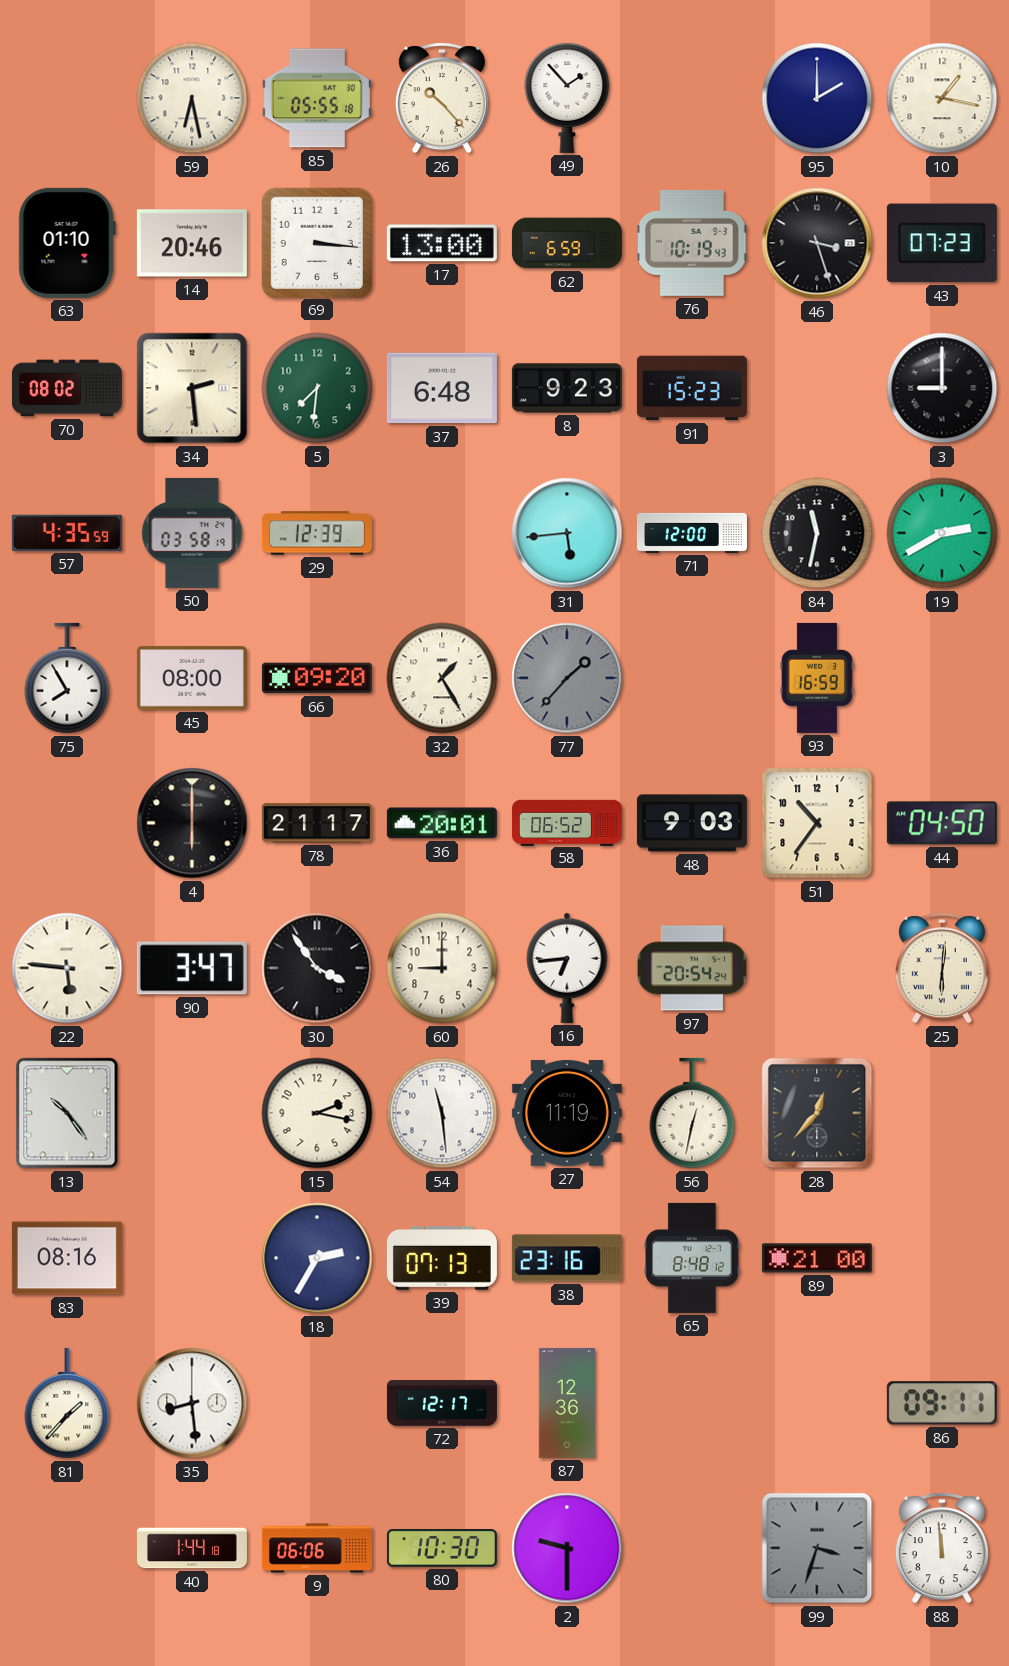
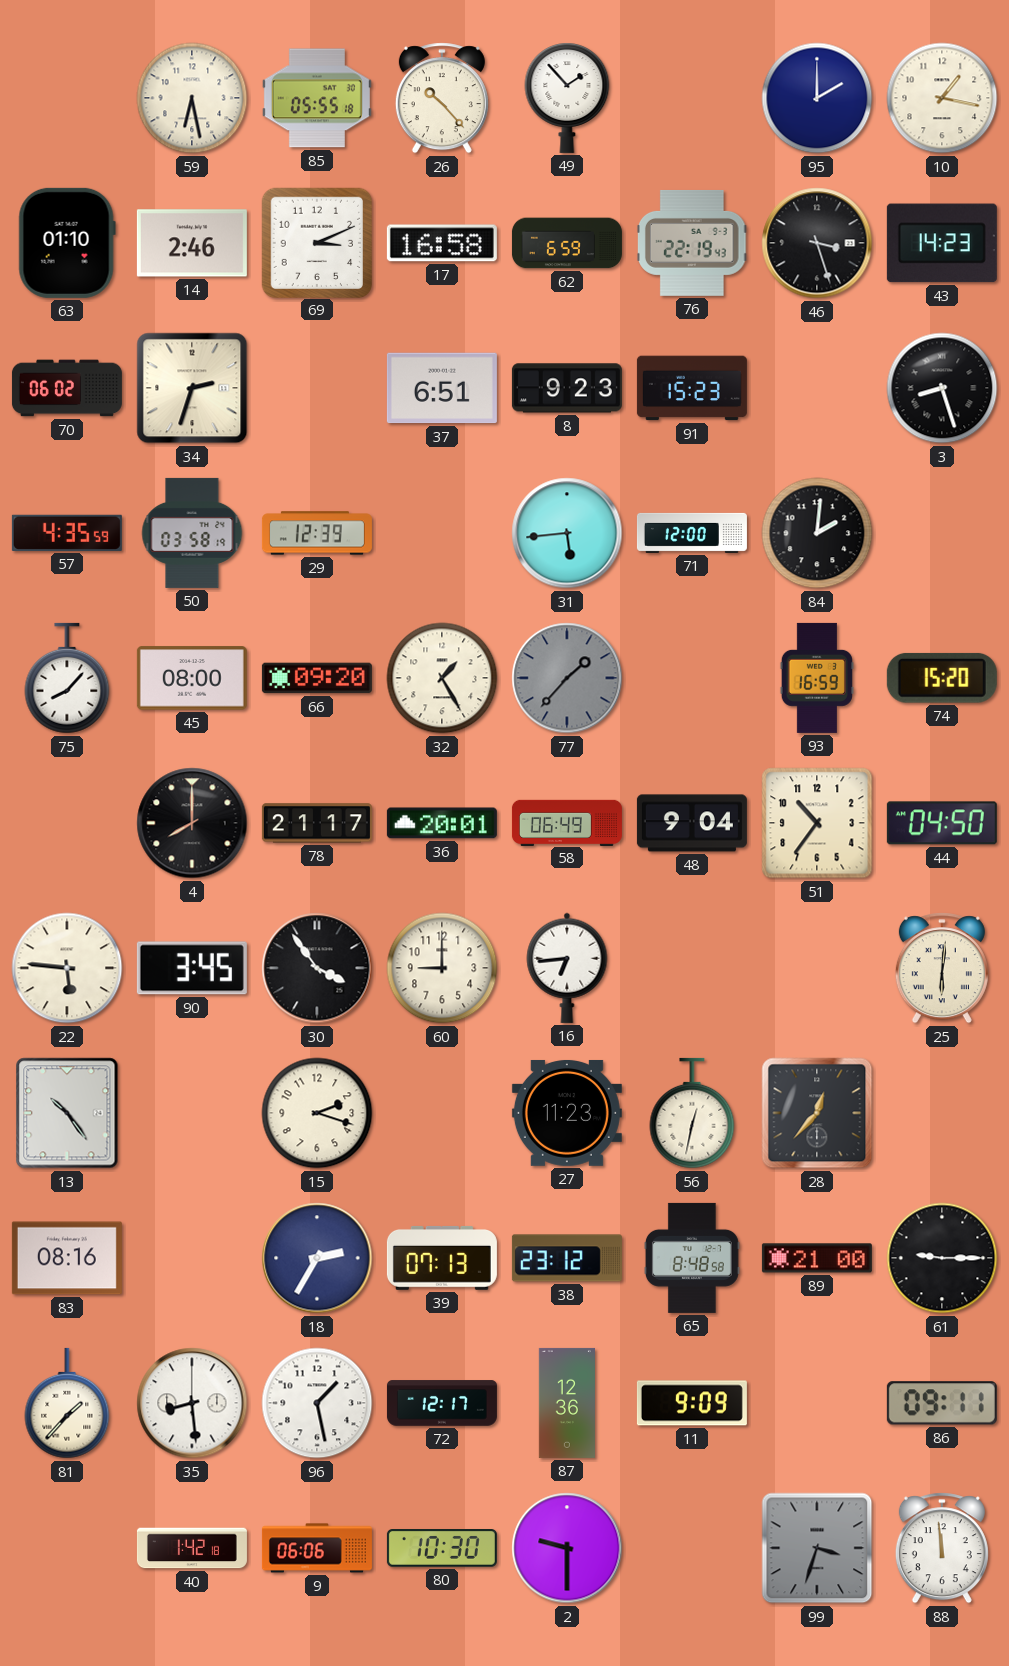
14: 20:46 -> 2:46 (192, 243)
69: 3:16 -> 3:11 (316, 242)
17: 13:00 -> 16:58 (442, 243)
76: 10:19 -> 22:19 (692, 243)
43: 07:23 -> 14:23 (942, 243)
70: 08:02 -> 06:02 (67, 388)
34: 2:29 -> 2:33 (192, 388)
5: 7:31 -> none (317, 388)
37: 6:48 -> 6:51 (442, 388)
3: 9:00 -> 8:27 (942, 388)
84: 11:32 -> 2:01 (817, 533)
19: 2:40 -> none (942, 533)
75: 7:55 -> 8:07 (67, 678)
74: none -> 15:20 (942, 678)
4: 6:00 -> 8:00 (192, 823)
58: 06:52 -> 06:49 (567, 822)
48: 9:03 -> 9:04 (692, 823)
90: 3:47 -> 3:45 (192, 968)
97: 20:54 -> none (692, 968)
15: 2:17 -> 2:18 (317, 1113)
54: 11:29 -> none (442, 1113)
27: 11:19 -> 11:23 (567, 1113)
38: 23:16 -> 23:12 (567, 1258)
65: 8:48:12 -> 8:48:58 (692, 1258)
61: none -> 9:15 (942, 1258)
96: none -> 1:28 (317, 1403)
11: none -> 9:09 (692, 1403)
40: 1:44 -> 1:42 (192, 1548)
